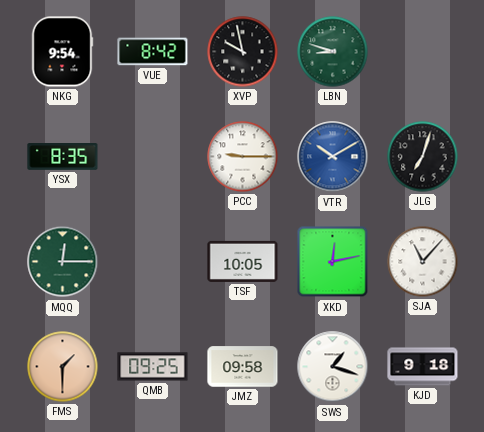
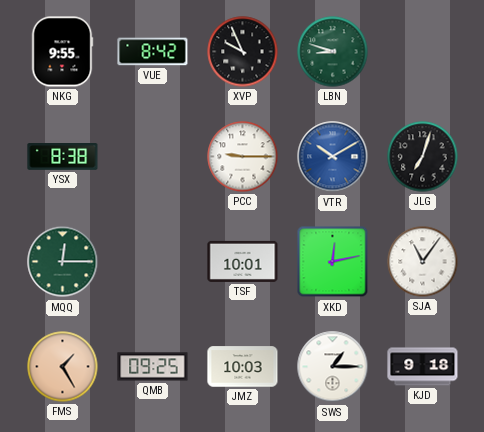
NKG: 9:54 -> 9:55 (62, 52)
XVP: 9:58 -> 9:56 (243, 52)
YSX: 8:35 -> 8:38 (63, 157)
TSF: 10:05 -> 10:01 (243, 261)
SJA: 11:07 -> 11:06 (423, 262)
FMS: 1:30 -> 1:25 (63, 367)
JMZ: 09:58 -> 10:03 (243, 367)
SWS: 1:18 -> 1:15 (333, 367)
